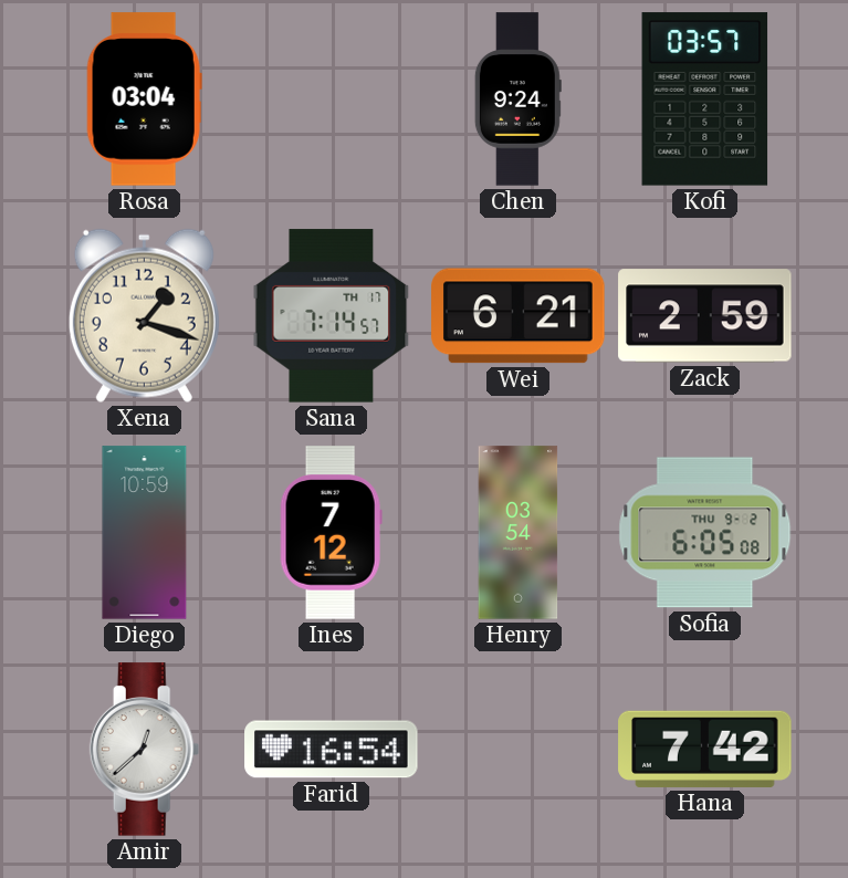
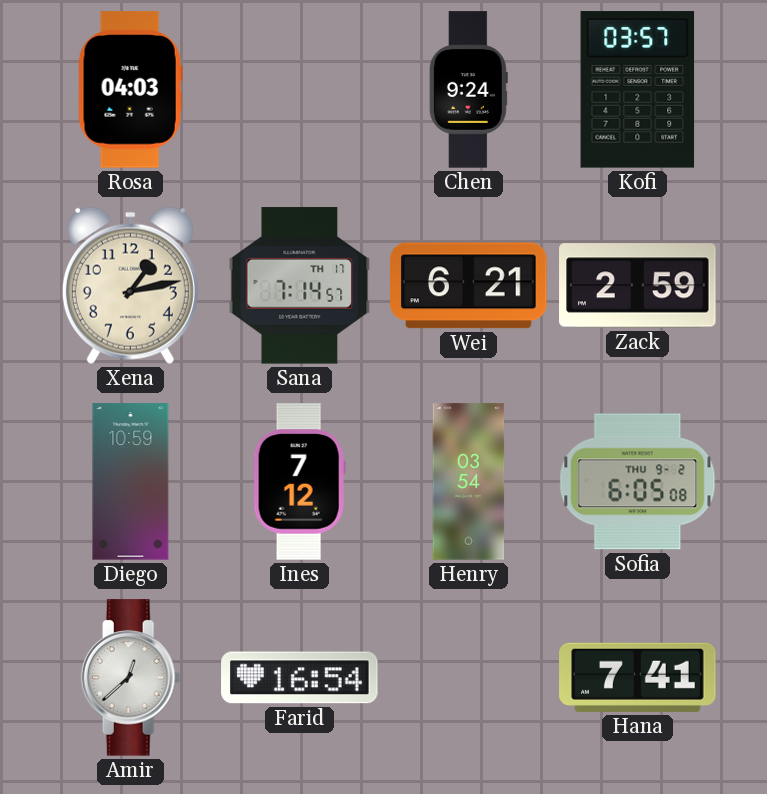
Rosa: 03:04 -> 04:03 (130, 90)
Xena: 1:18 -> 1:13 (130, 285)
Hana: 7:42 -> 7:41 (638, 677)
